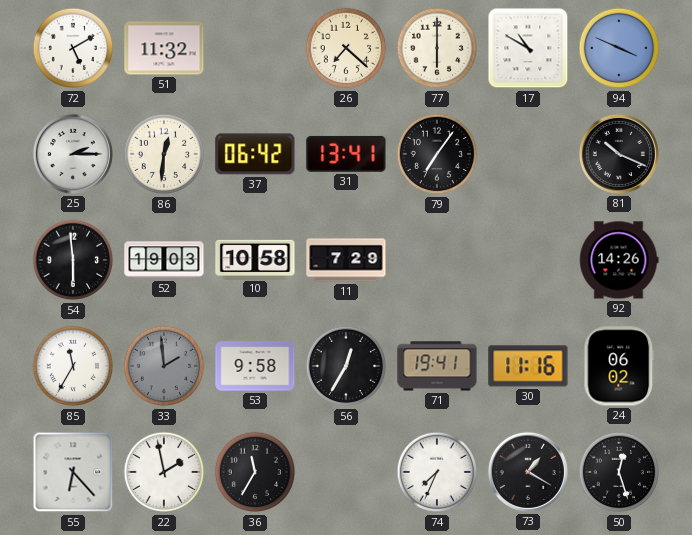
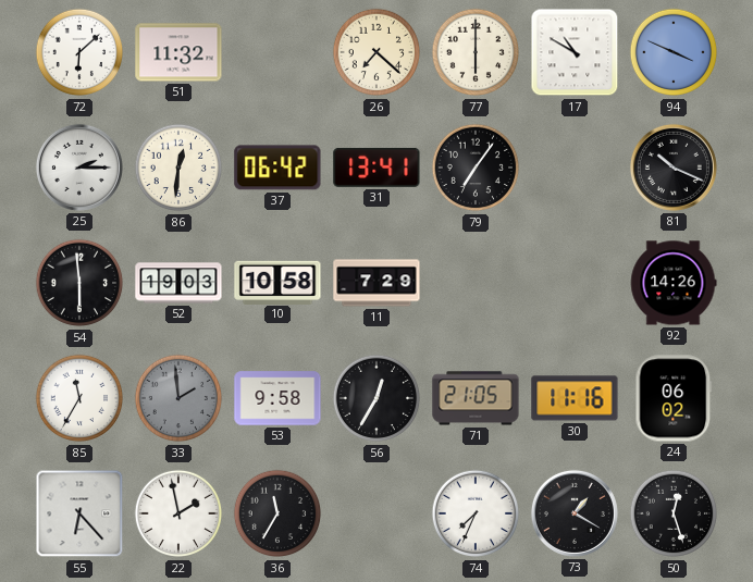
72: 5:10 -> 6:08 (79, 52)
71: 19:41 -> 21:05 (476, 398)
